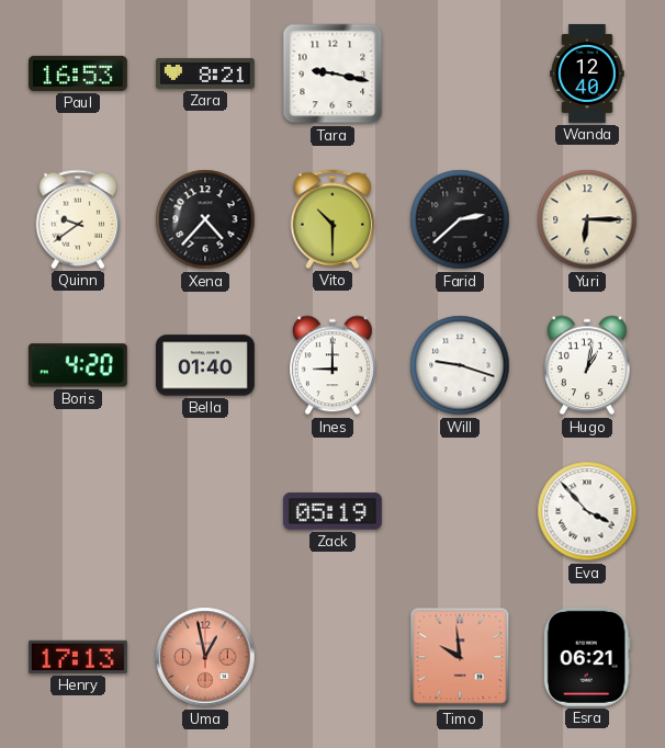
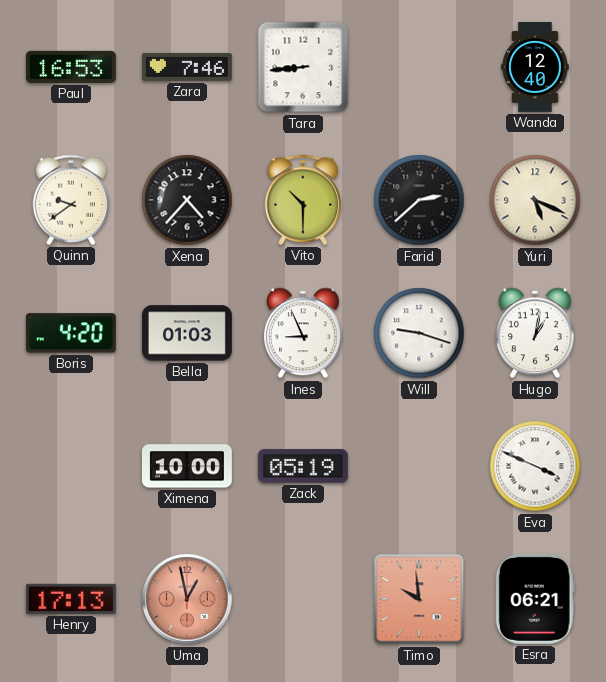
Zara: 8:21 -> 7:46 (187, 67)
Tara: 9:17 -> 8:44 (303, 67)
Yuri: 6:15 -> 5:19 (535, 200)
Bella: 01:40 -> 01:03 (187, 333)
Ines: 9:00 -> 8:56 (304, 333)
Ximena: none -> 10:00 (187, 466)
Eva: 3:53 -> 3:49 (535, 466)
